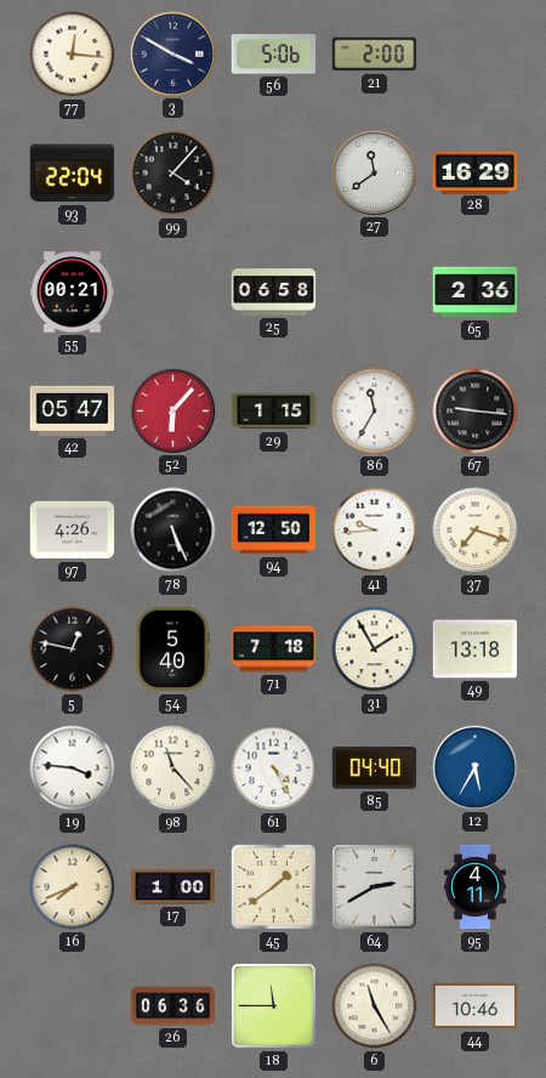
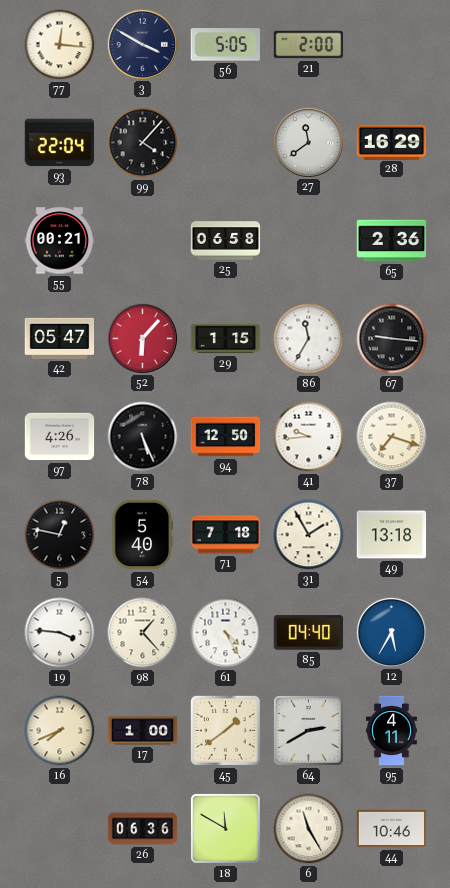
56: 5:06 -> 5:05 (225, 45)
98: 11:23 -> 1:23 (143, 633)
18: 11:45 -> 11:50 (225, 828)
